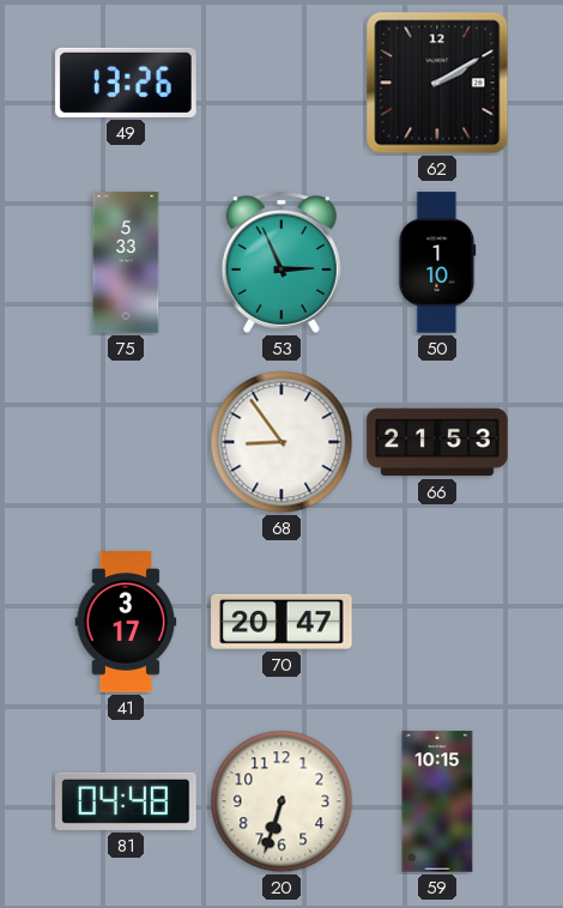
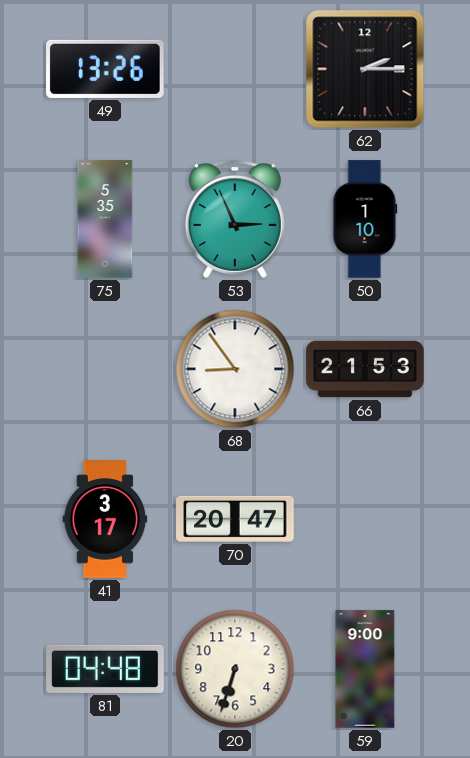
62: 2:10 -> 2:15 (365, 69)
75: 5:33 -> 5:35 (105, 219)
59: 10:15 -> 9:00 (365, 669)
